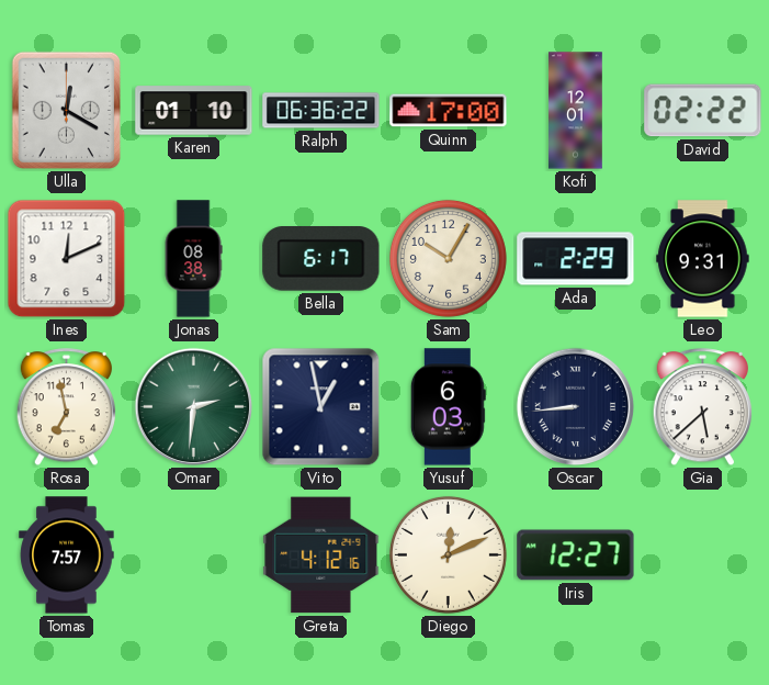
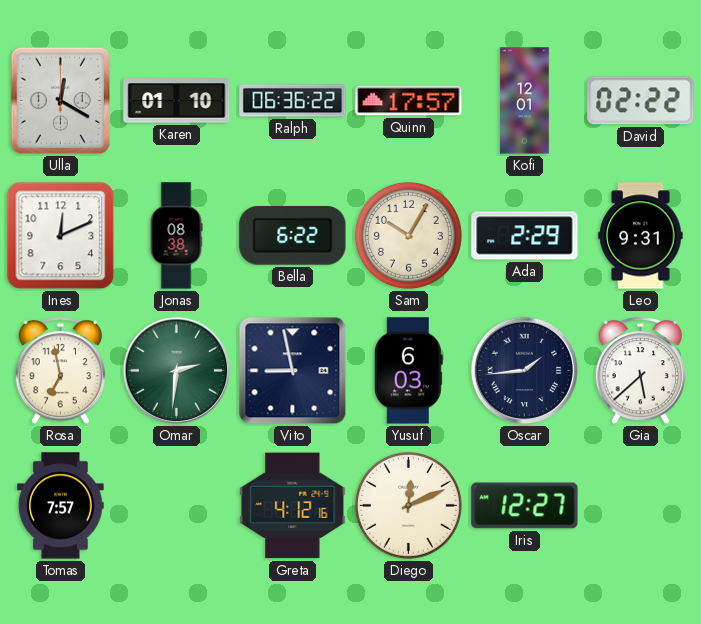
Quinn: 17:00 -> 17:57 (409, 101)
Bella: 6:17 -> 6:22 (293, 236)
Vito: 12:58 -> 8:58 (293, 371)
Oscar: 8:44 -> 1:44 (525, 371)
